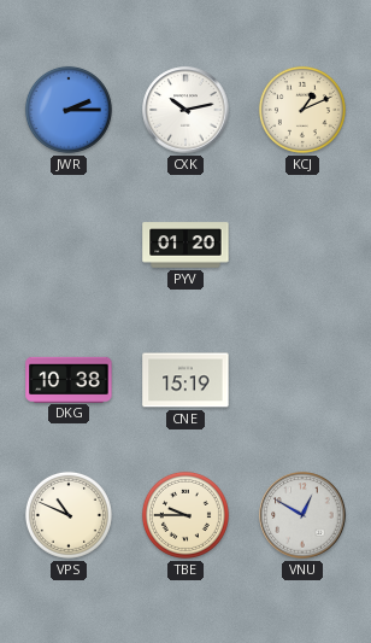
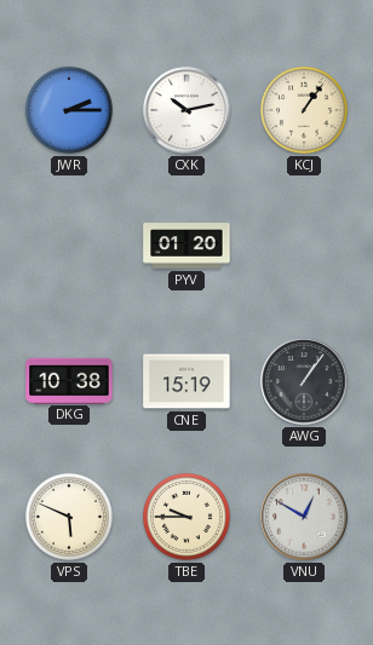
KCJ: 1:11 -> 1:06 (304, 110)
AWG: none -> 1:06 (304, 381)
VPS: 10:49 -> 5:49 (69, 517)
